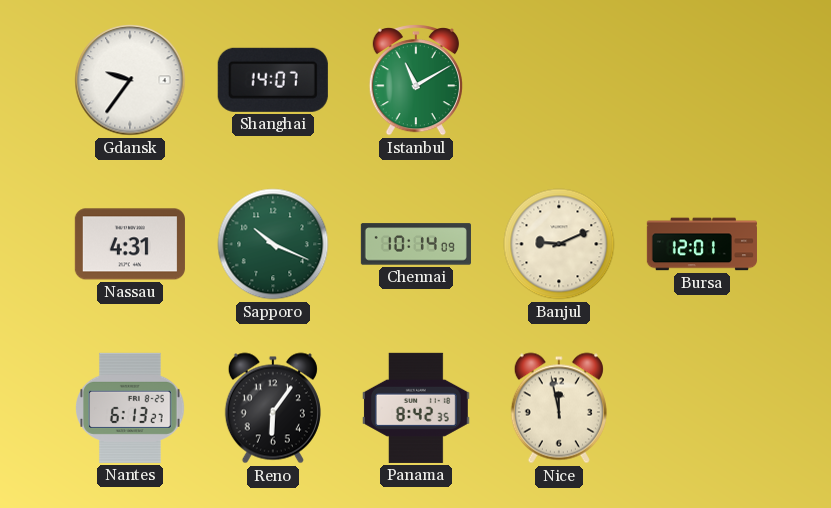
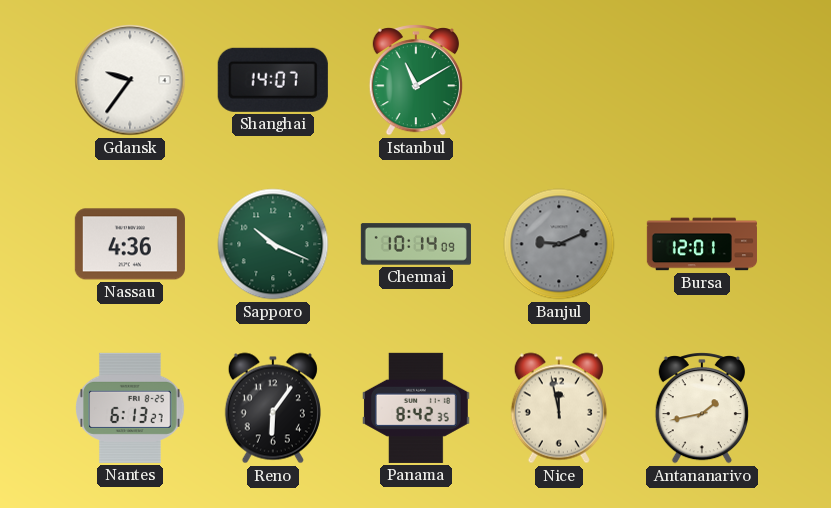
Nassau: 4:31 -> 4:36 (130, 244)
Banjul dial: cream -> grey (559, 244)
Antananarivo: none -> 1:43 (702, 408)
